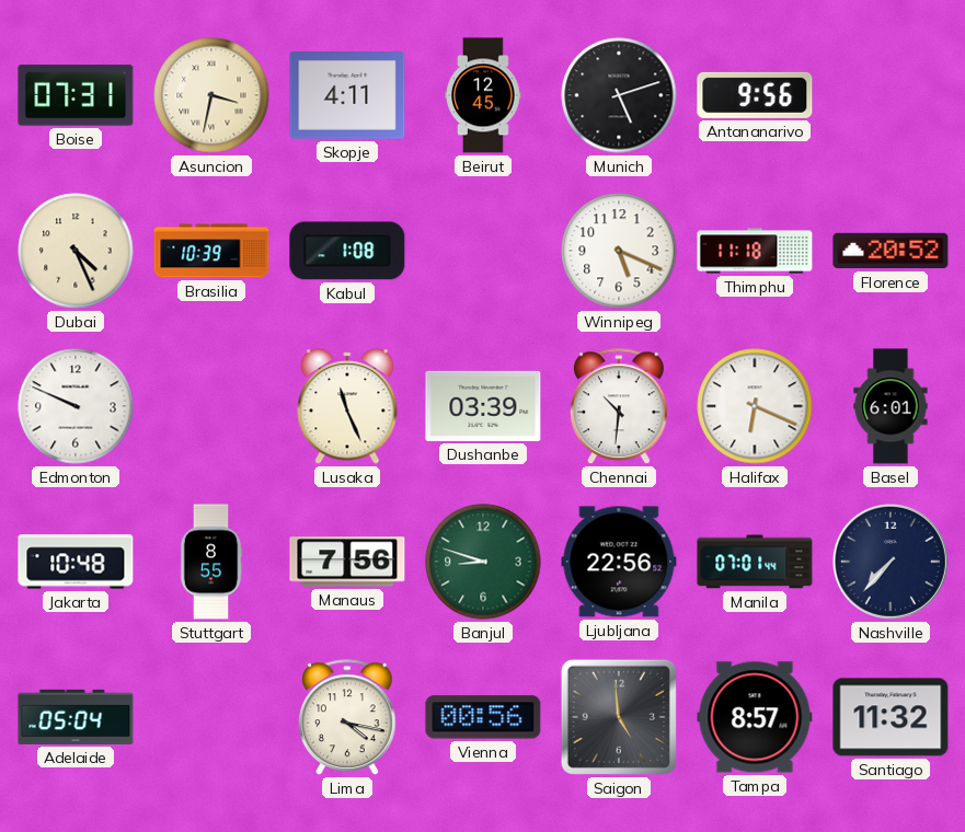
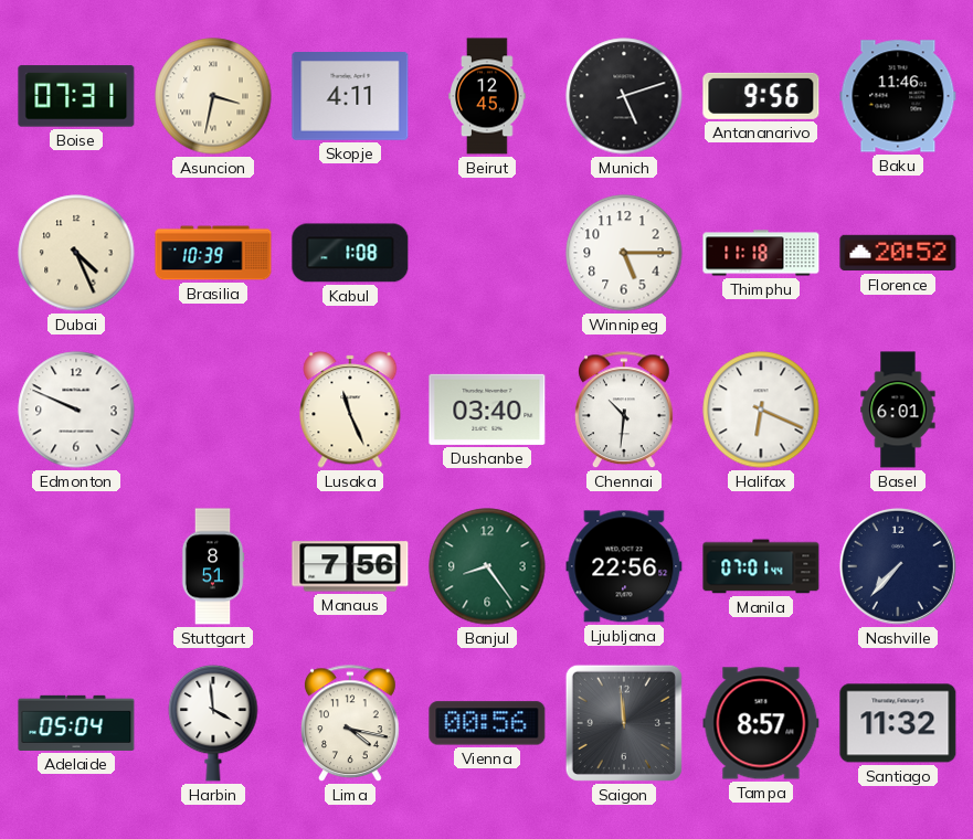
Baku: none -> 11:46 (898, 96)
Winnipeg: 5:19 -> 5:15 (624, 253)
Dushanbe: 03:39 -> 03:40 (487, 410)
Jakarta: 10:48 -> none (76, 562)
Stuttgart: 8:55 -> 8:51 (213, 566)
Banjul: 8:48 -> 8:24 (487, 566)
Harbin: none -> 3:59 (213, 723)
Saigon: 4:59 -> 11:59 (624, 723)
